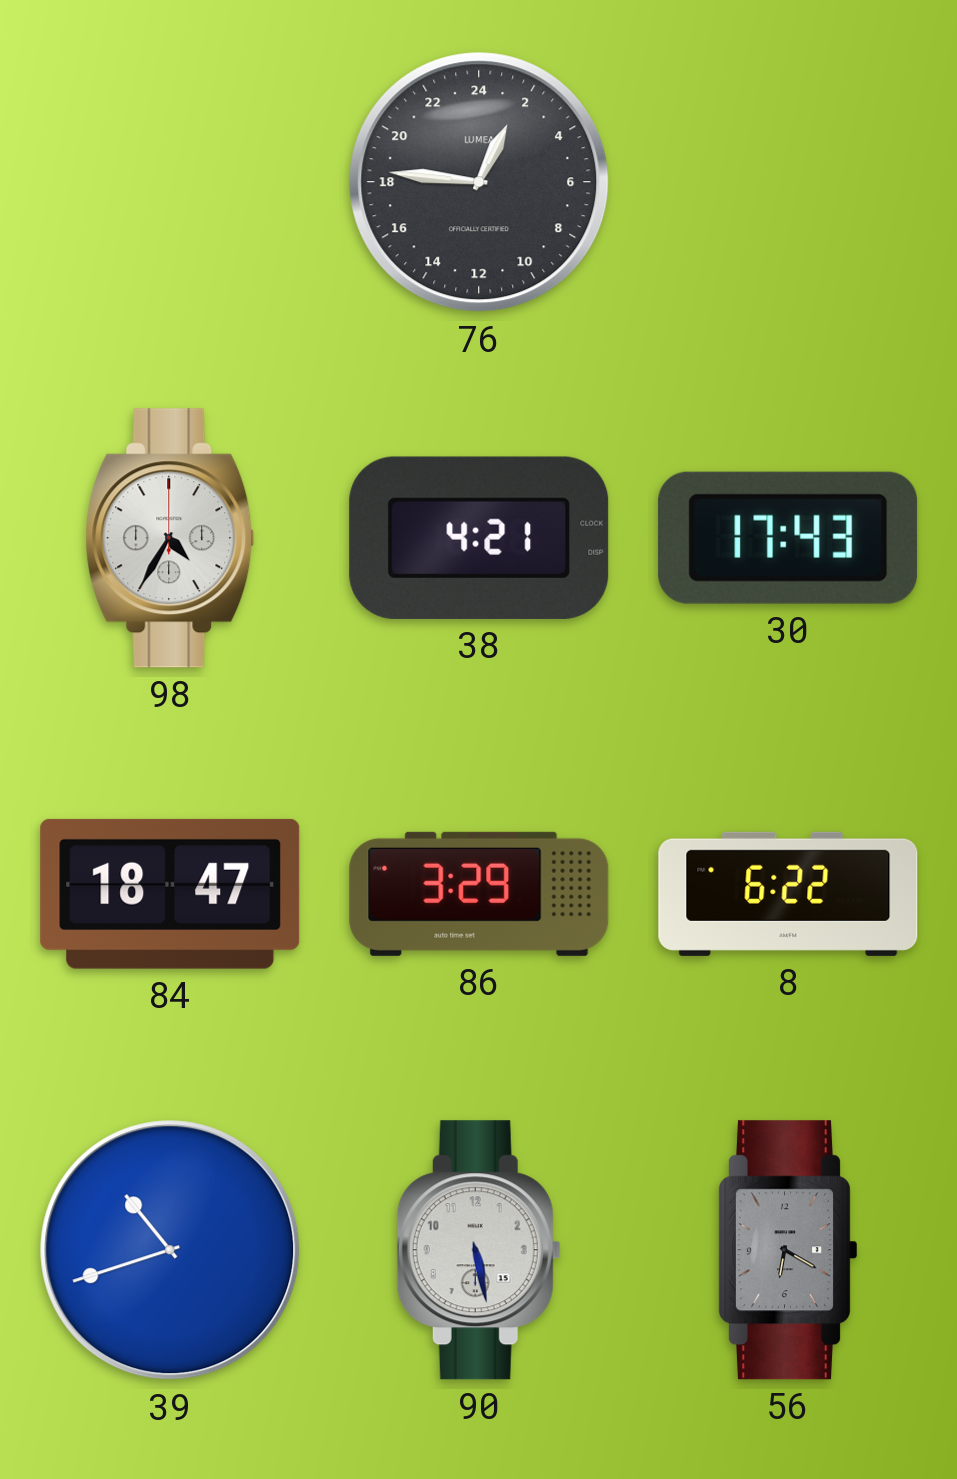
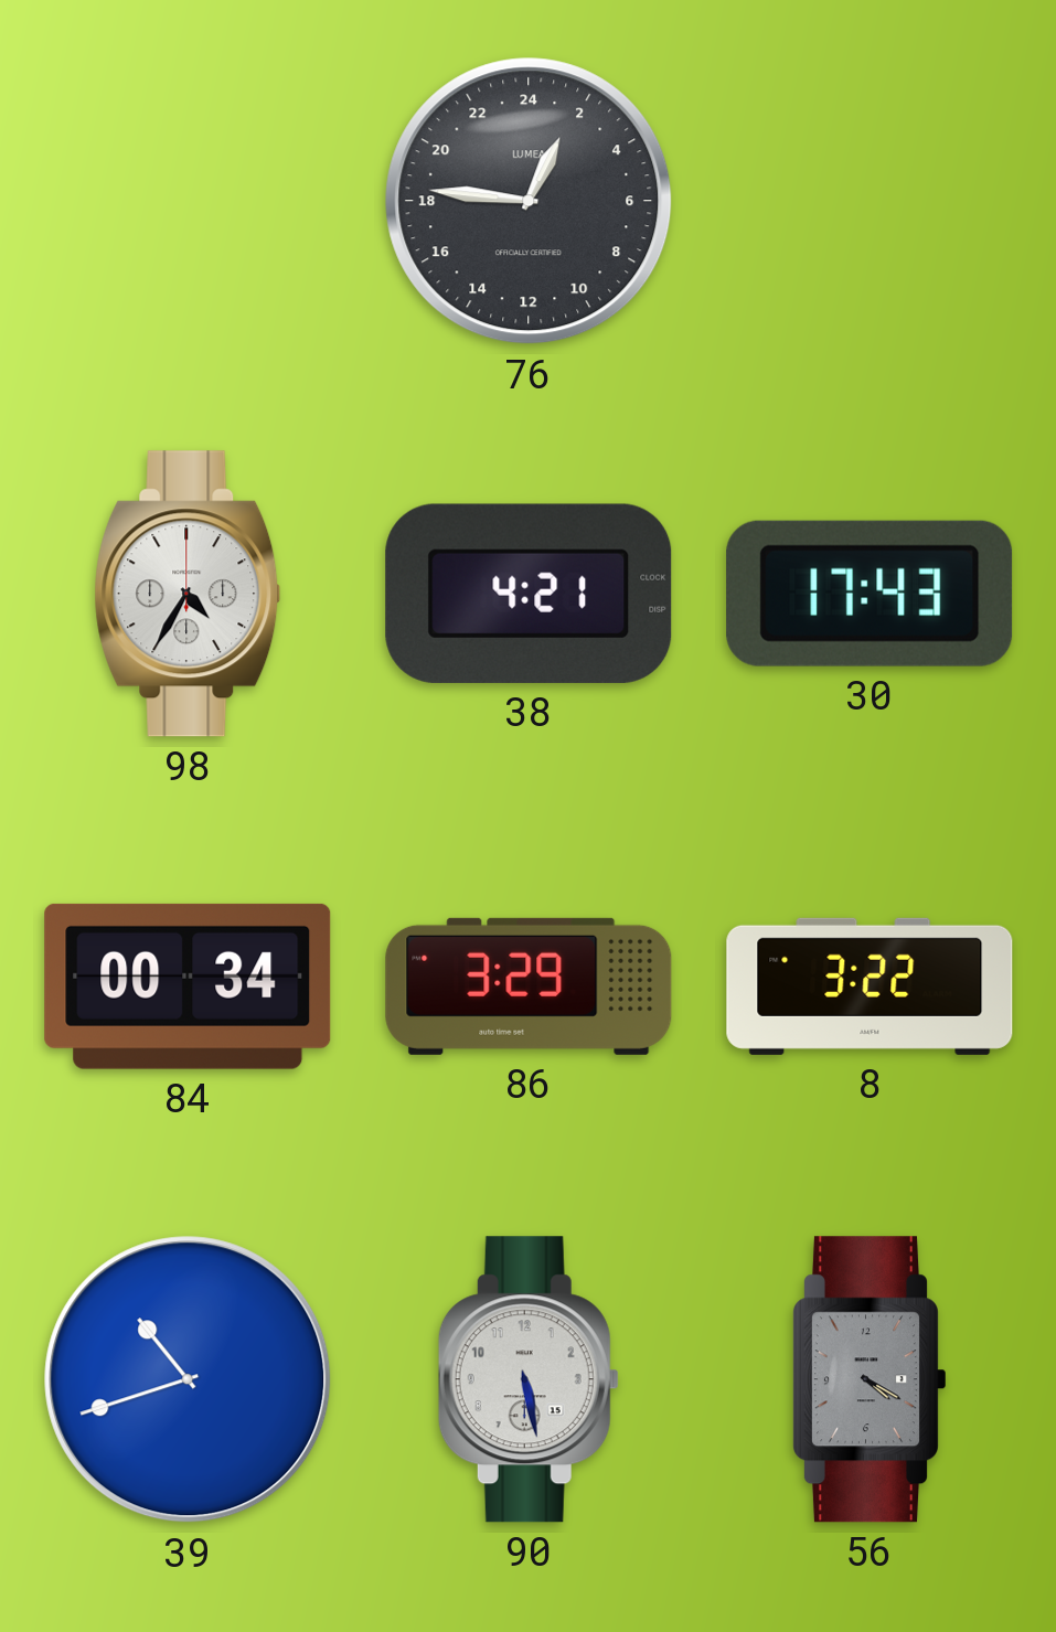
84: 18:47 -> 00:34 (188, 986)
8: 6:22 -> 3:22 (870, 986)
56: 6:20 -> 4:20 (868, 1379)
